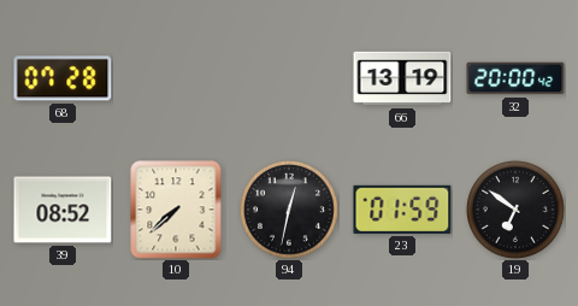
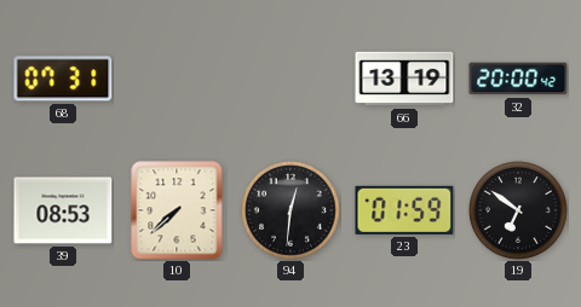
68: 07:28 -> 07:31 (63, 79)
39: 08:52 -> 08:53 (63, 210)
94: 12:32 -> 12:31 (292, 212)
